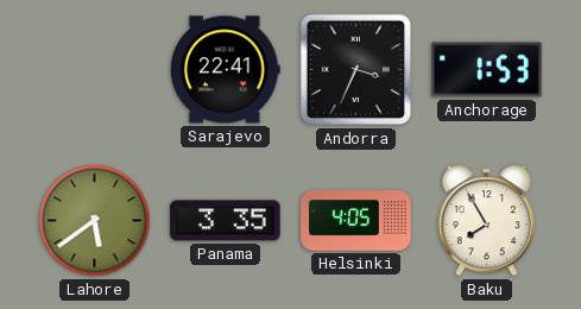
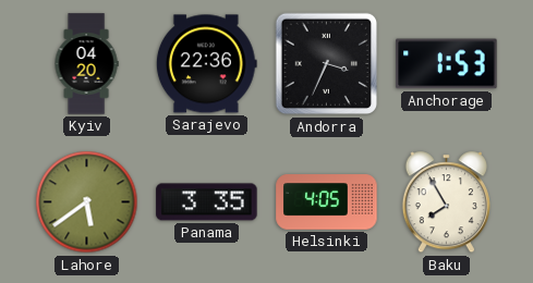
Kyiv: none -> 04:20 (86, 64)
Sarajevo: 22:41 -> 22:36 (206, 64)
